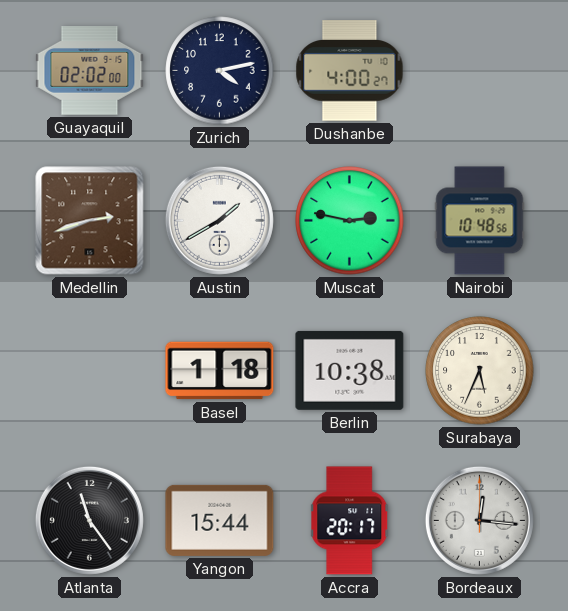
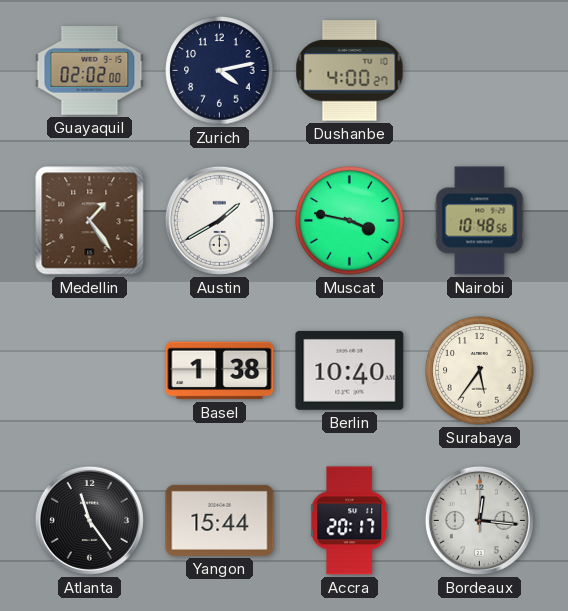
Medellin: 2:42 -> 1:24 (90, 221)
Muscat: 2:47 -> 3:47 (350, 221)
Basel: 1:18 -> 1:38 (220, 371)
Berlin: 10:38 -> 10:40 (350, 370)
Surabaya: 5:34 -> 5:36 (480, 371)
